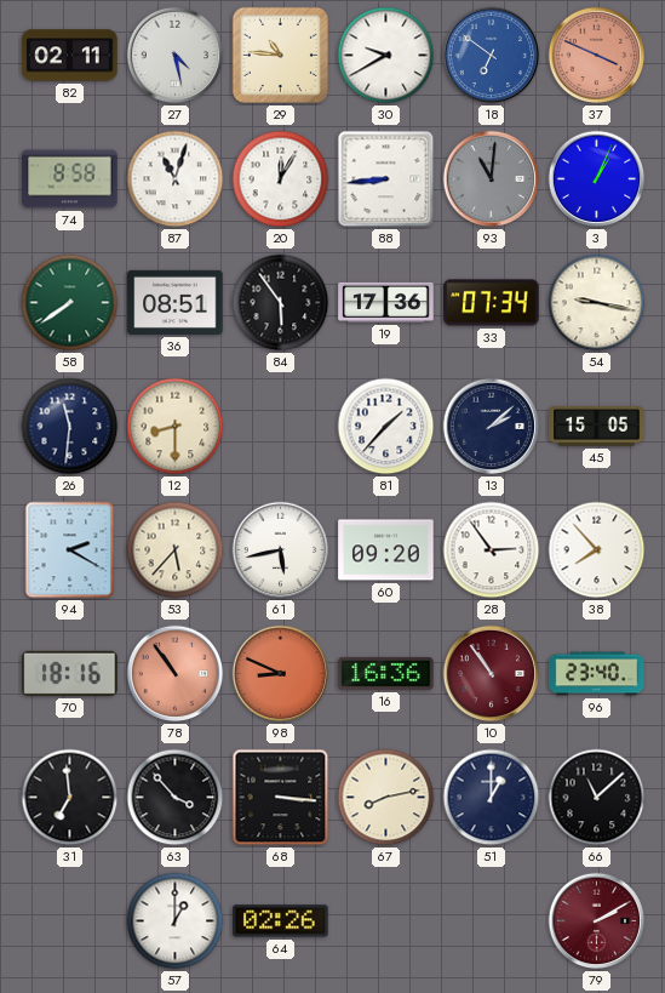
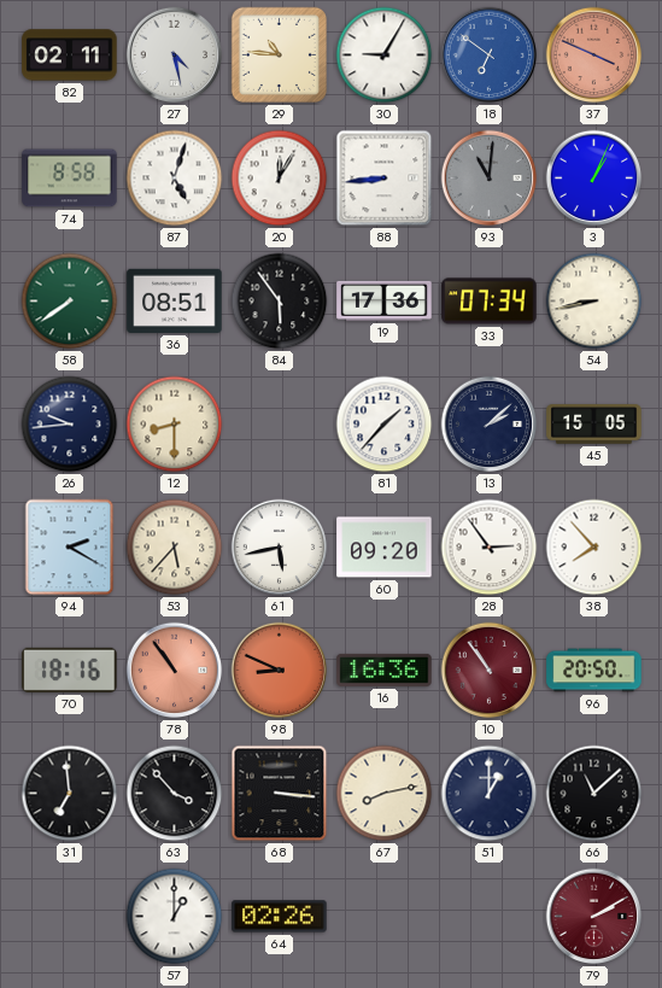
30: 9:40 -> 9:05 (385, 55)
87: 11:03 -> 5:03 (175, 179)
54: 9:17 -> 8:43 (594, 302)
26: 11:31 -> 9:44 (70, 425)
96: 23:40 -> 20:50 (594, 671)
